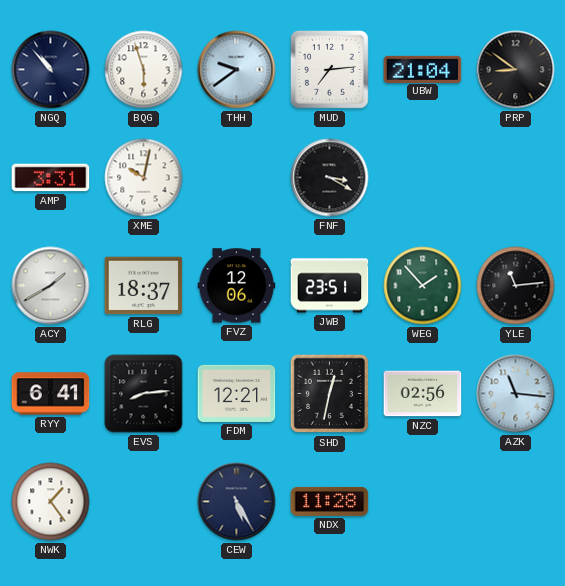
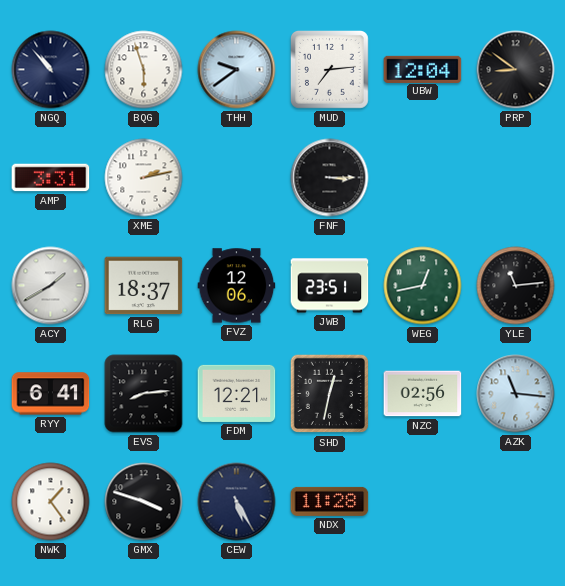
UBW: 21:04 -> 12:04 (423, 69)
XME: 10:02 -> 2:13 (144, 178)
FNF: 3:20 -> 3:15 (330, 178)
WEG: 1:53 -> 12:43 (423, 286)
GMX: none -> 3:48 (144, 502)
